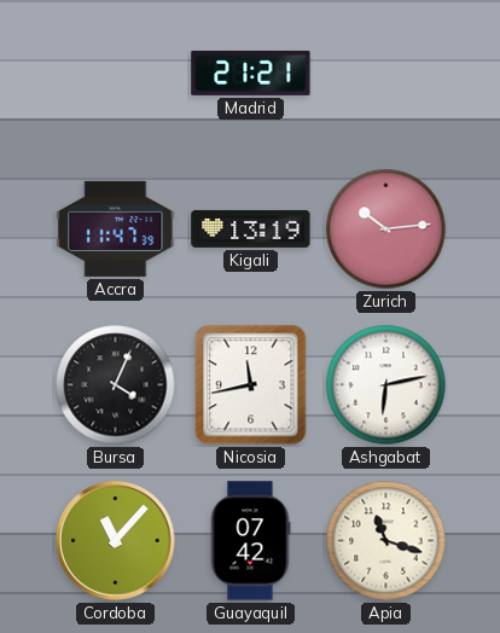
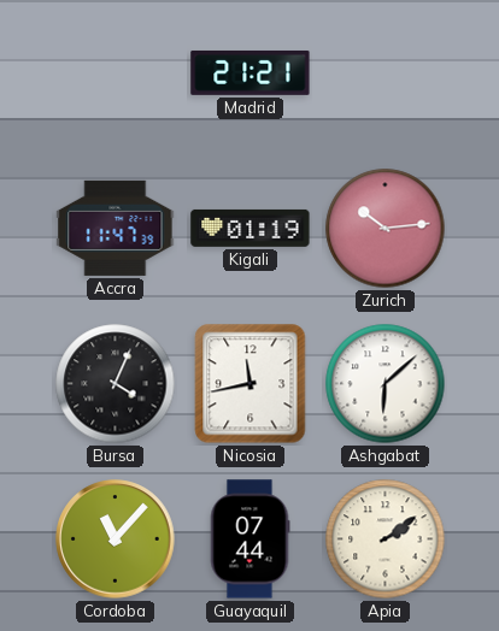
Kigali: 13:19 -> 01:19 (251, 228)
Ashgabat: 6:13 -> 6:08 (386, 384)
Guayaquil: 07:42 -> 07:44 (249, 539)
Apia: 11:18 -> 2:09 (386, 539)
